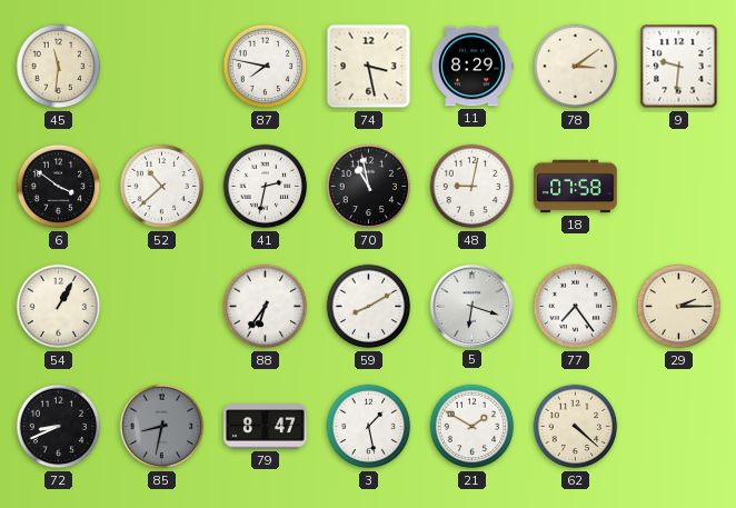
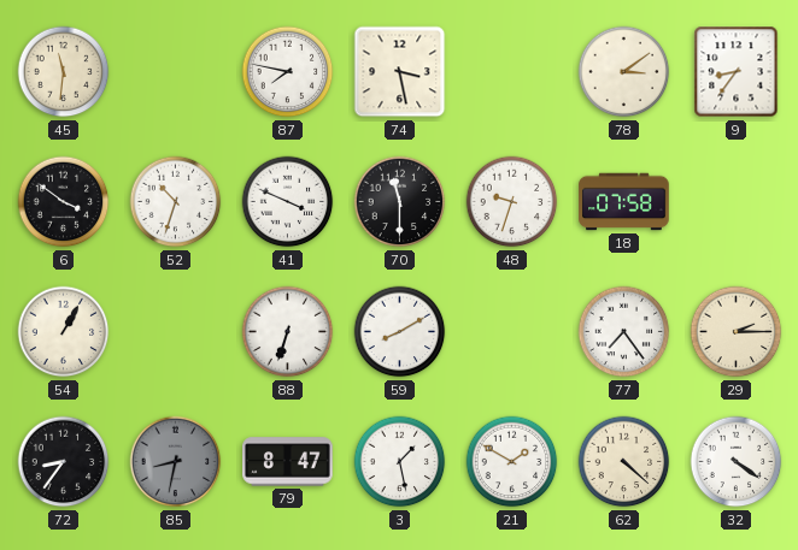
11: 8:29 -> none (473, 67)
9: 9:31 -> 8:36 (737, 72)
52: 10:38 -> 10:33 (176, 202)
41: 2:32 -> 3:49 (288, 202)
70: 10:58 -> 11:30 (400, 202)
48: 9:02 -> 9:33 (512, 202)
88: 6:36 -> 6:33 (288, 332)
5: 6:18 -> none (471, 306)
72: 8:41 -> 8:36 (64, 462)
32: none -> 4:21 (737, 462)
